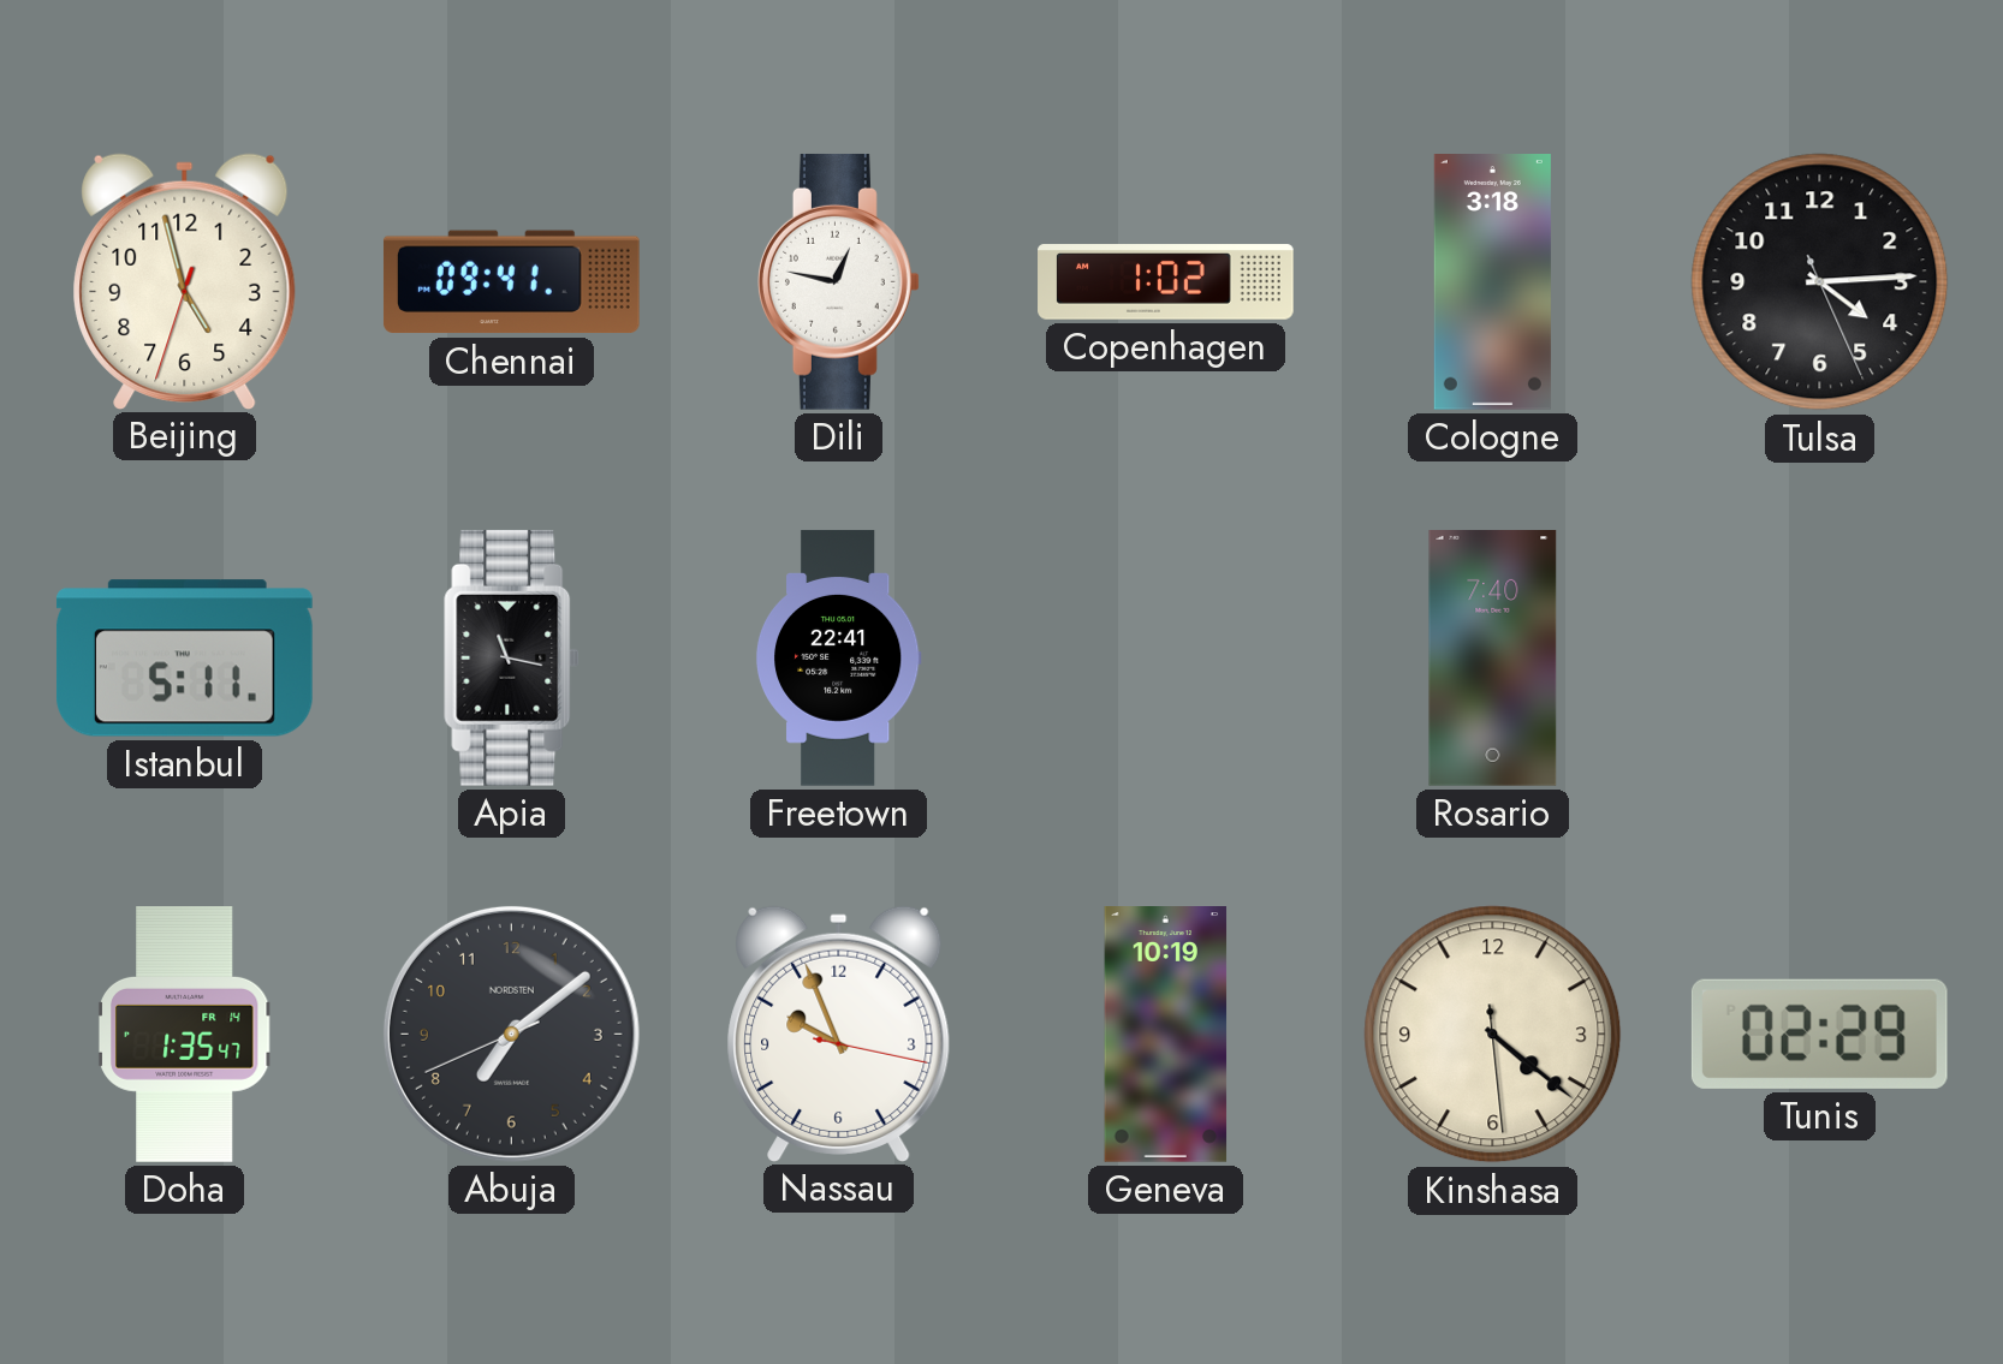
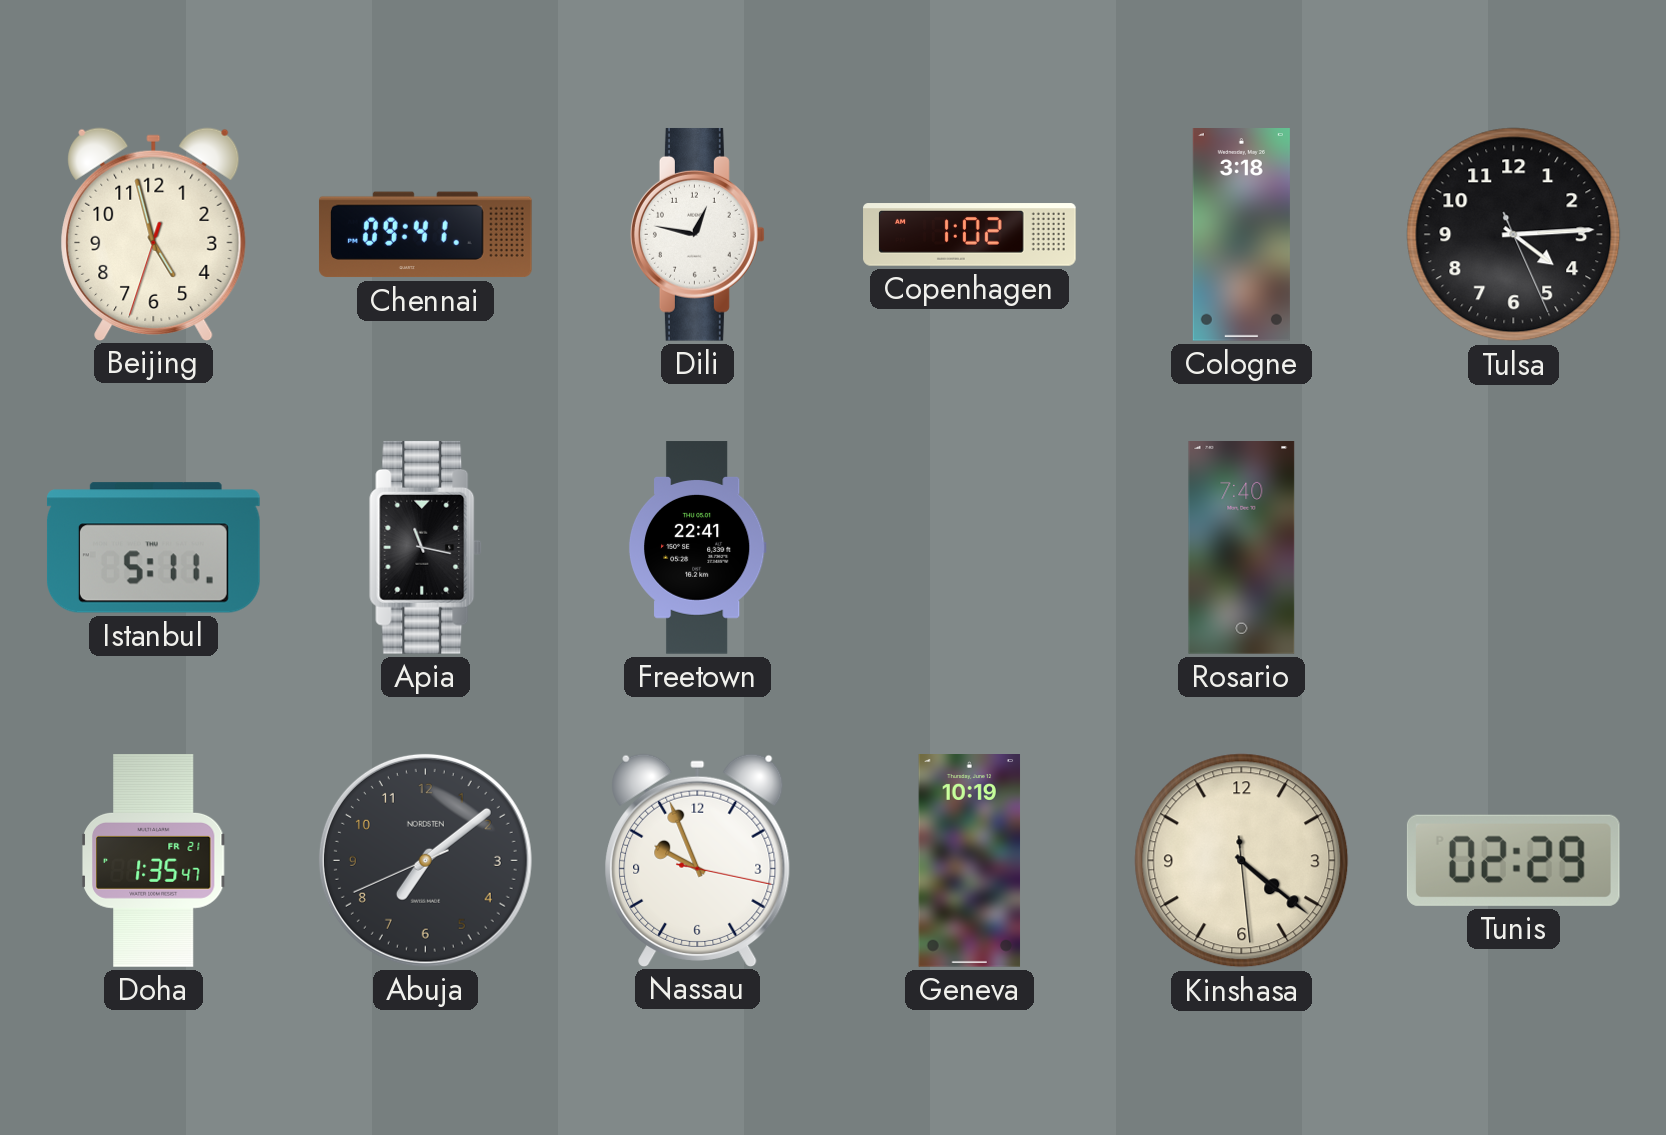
Doha date: FR 14 -> FR 21 (153, 861)
